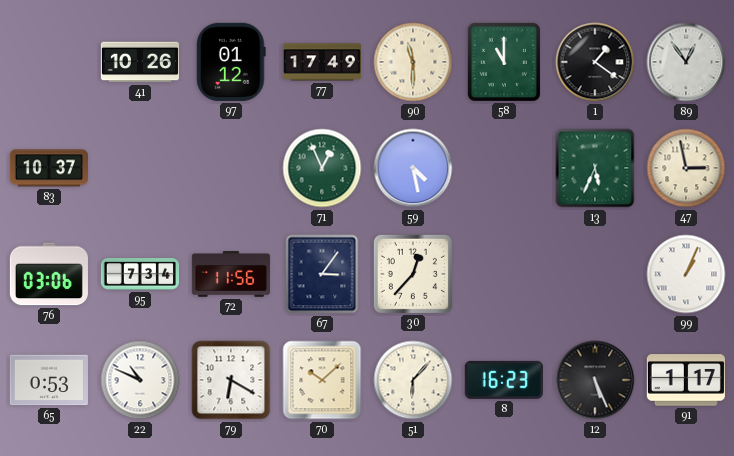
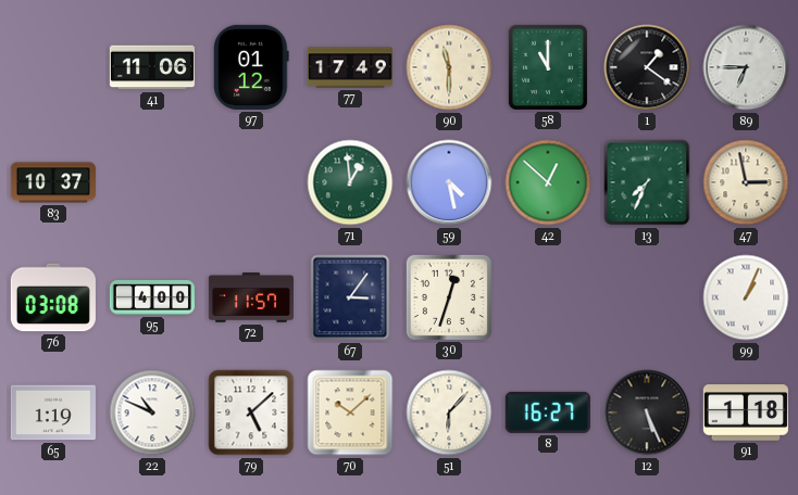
41: 10:26 -> 11:06 (152, 67)
89: 12:54 -> 6:45 (746, 67)
71: 12:56 -> 12:59 (350, 182)
42: none -> 12:52 (548, 182)
13: 5:34 -> 7:34 (647, 182)
76: 03:06 -> 03:08 (53, 297)
95: 7:34 -> 4:00 (152, 299)
72: 11:56 -> 11:57 (251, 297)
30: 12:37 -> 12:33 (449, 297)
65: 0:53 -> 1:19 (53, 412)
79: 6:20 -> 5:08 (251, 412)
8: 16:23 -> 16:27 (548, 412)
91: 1:17 -> 1:18 (746, 412)
